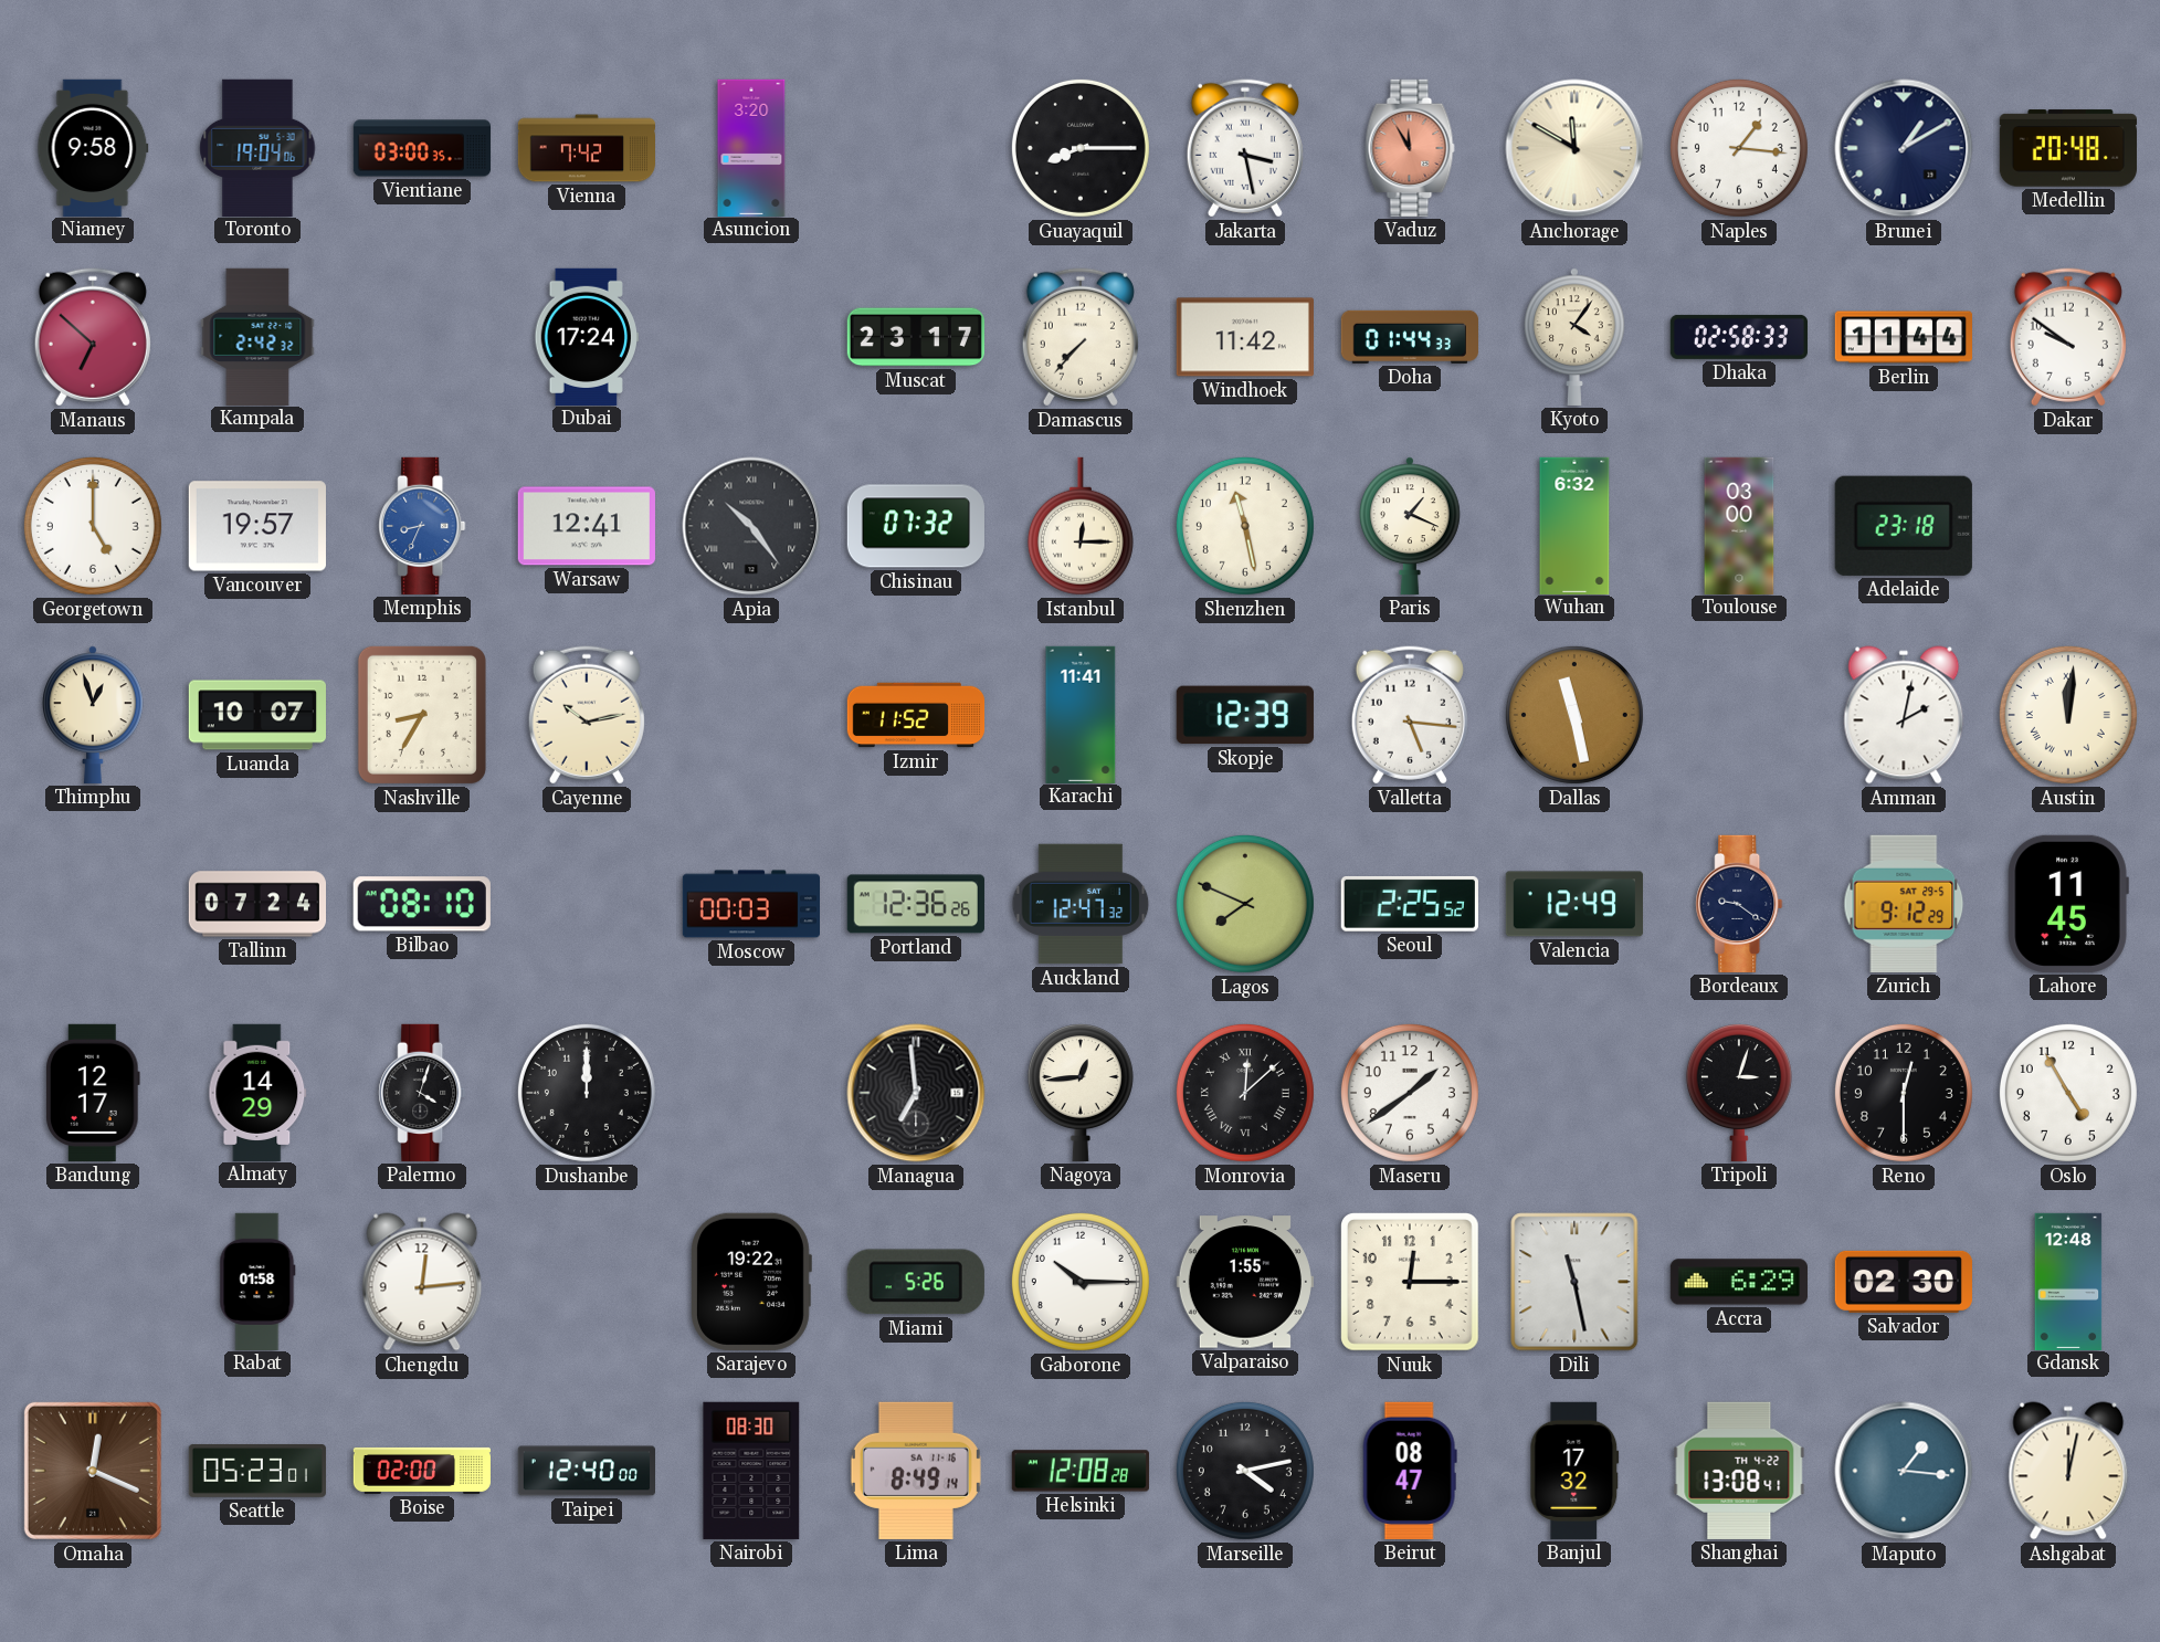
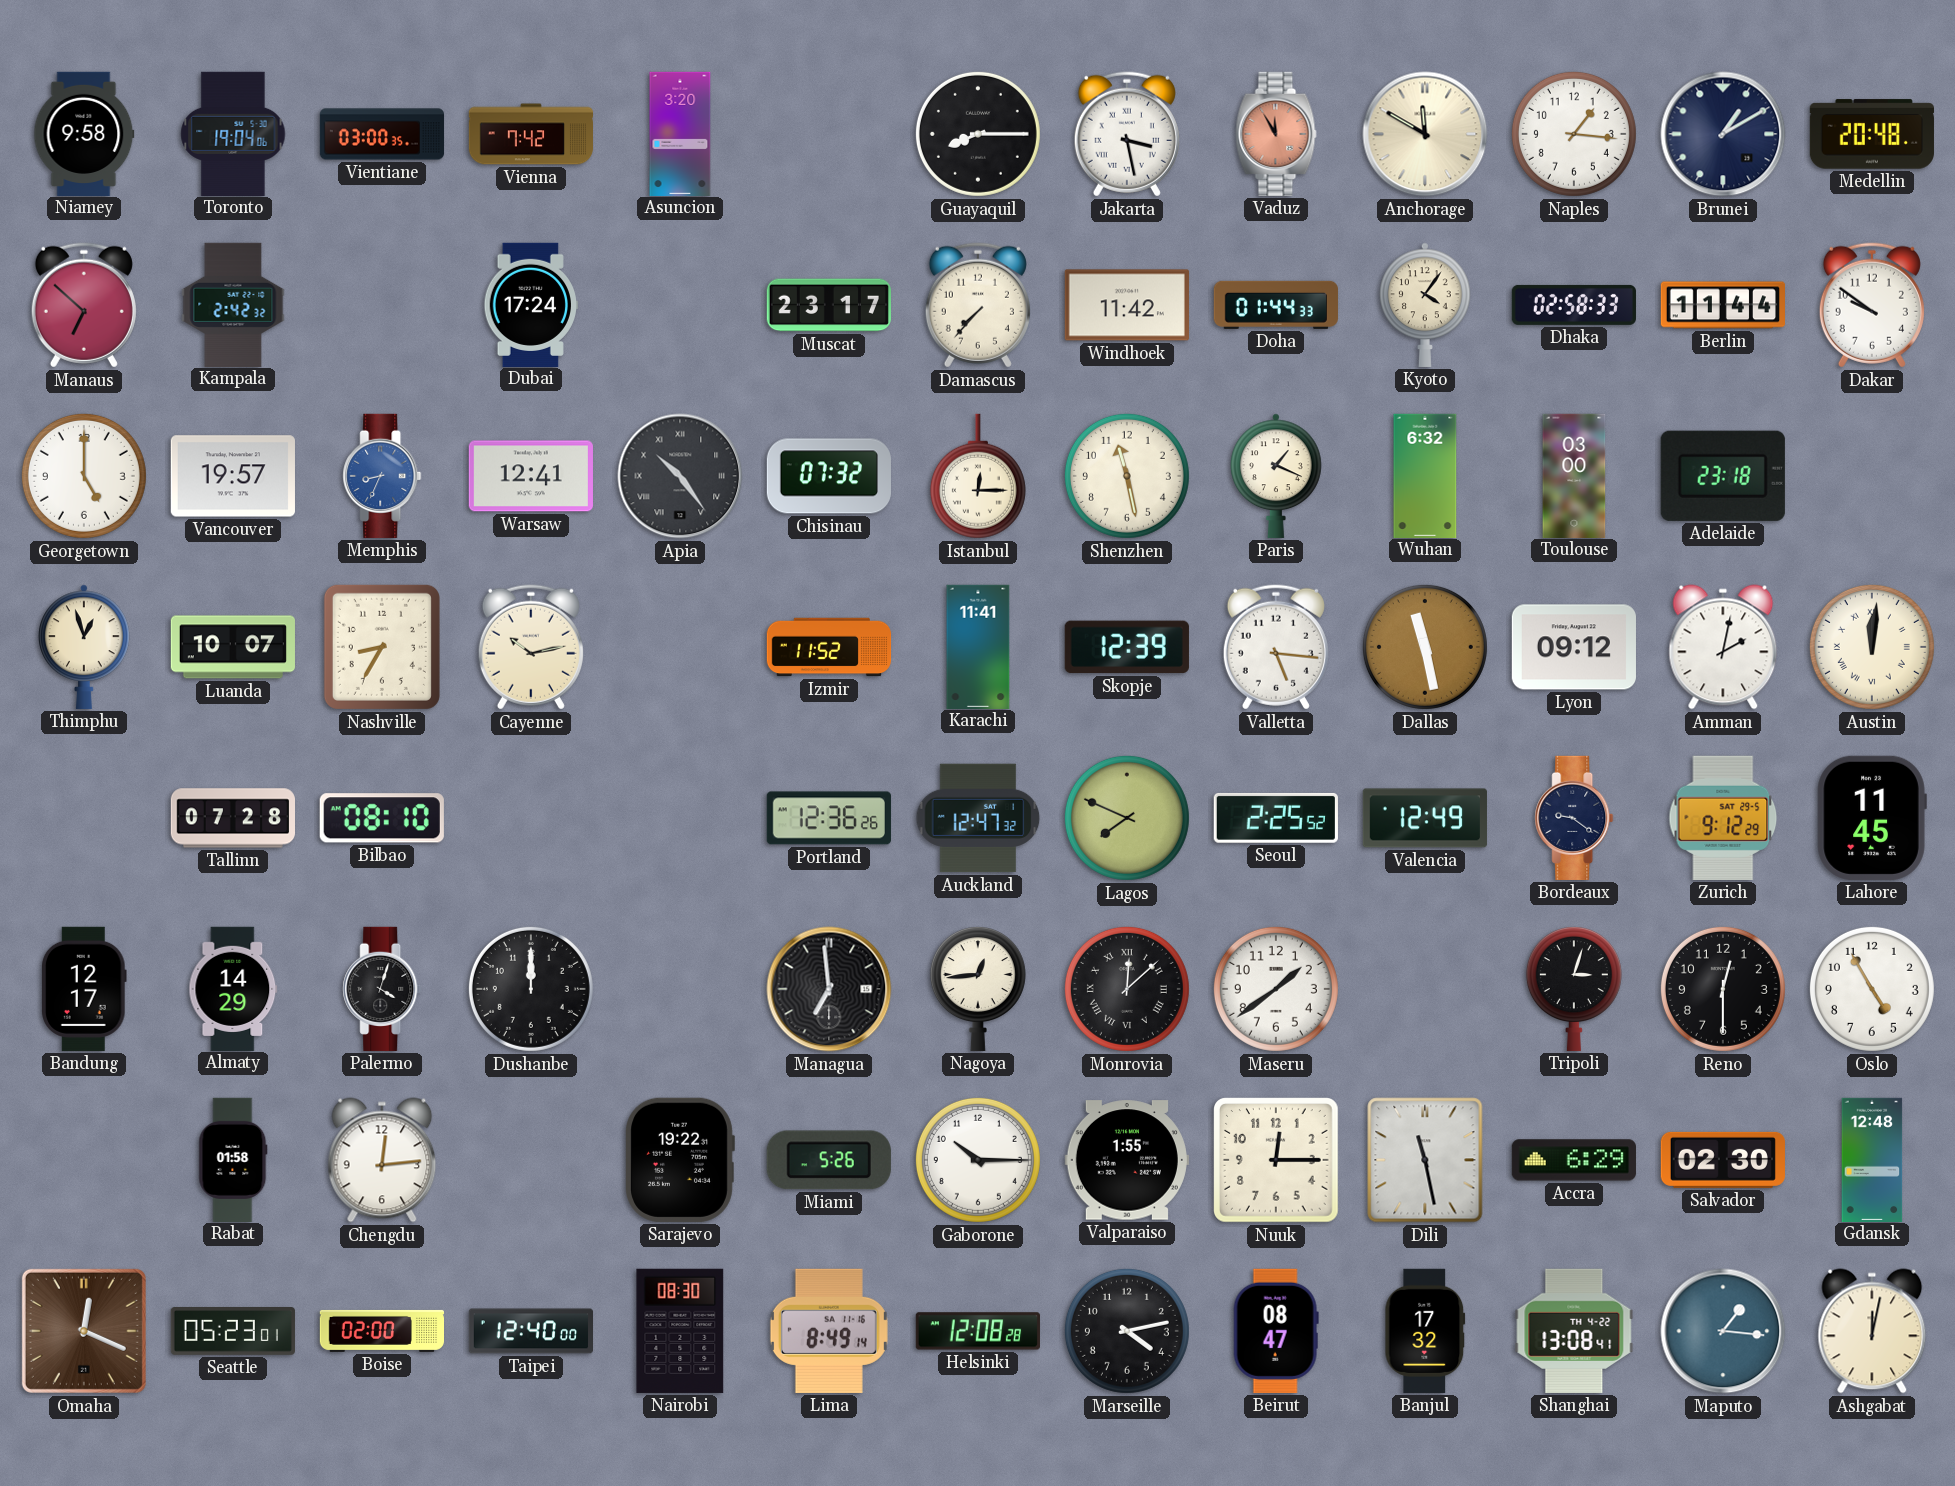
Lyon: none -> 09:12 (1574, 647)
Tallinn: 07:24 -> 07:28 (232, 818)
Moscow: 00:03 -> none (750, 904)
